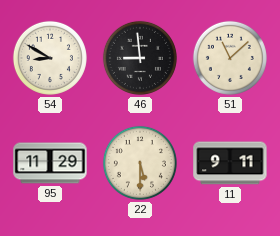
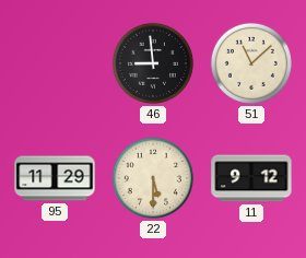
54: 8:50 -> none (50, 58)
11: 9:11 -> 9:12 (251, 178)
